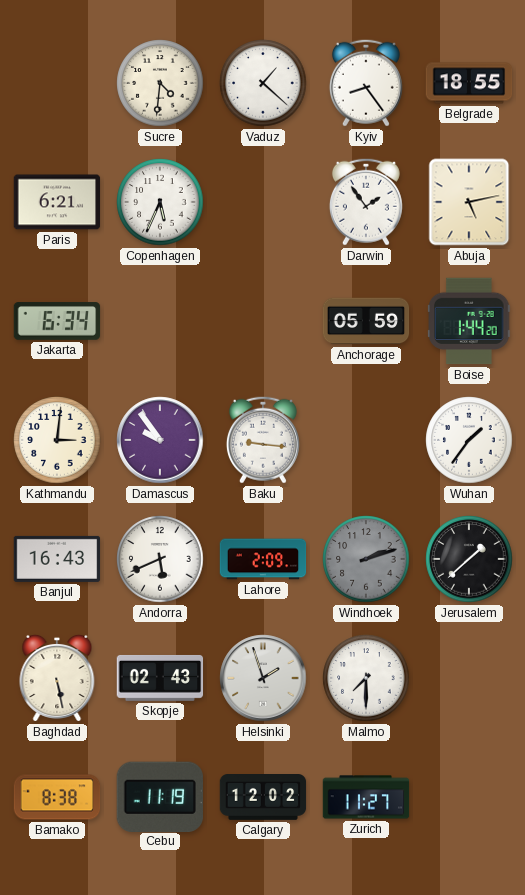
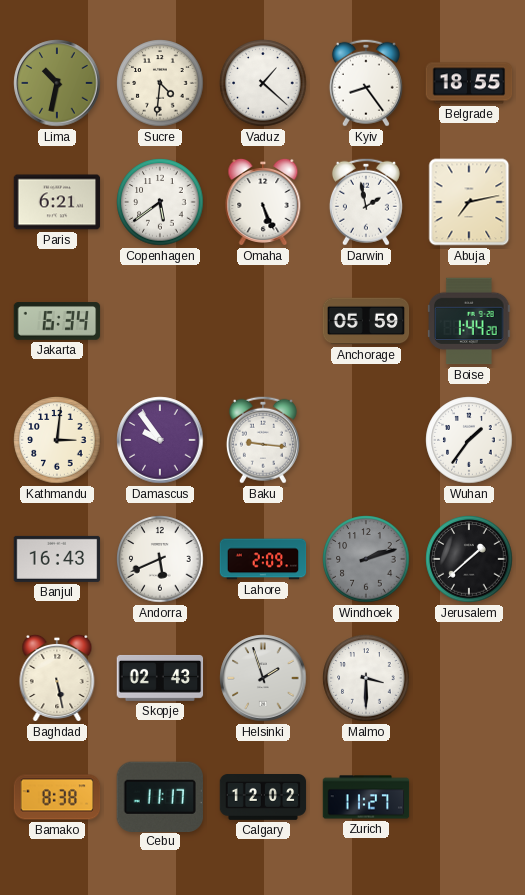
Lima: none -> 10:32 (57, 83)
Copenhagen: 5:34 -> 5:39 (160, 202)
Omaha: none -> 5:26 (263, 202)
Darwin: 1:54 -> 1:58 (366, 202)
Abuja: 5:13 -> 7:13 (469, 202)
Malmo: 7:30 -> 3:30 (366, 678)
Cebu: 11:19 -> 11:17 (160, 796)
